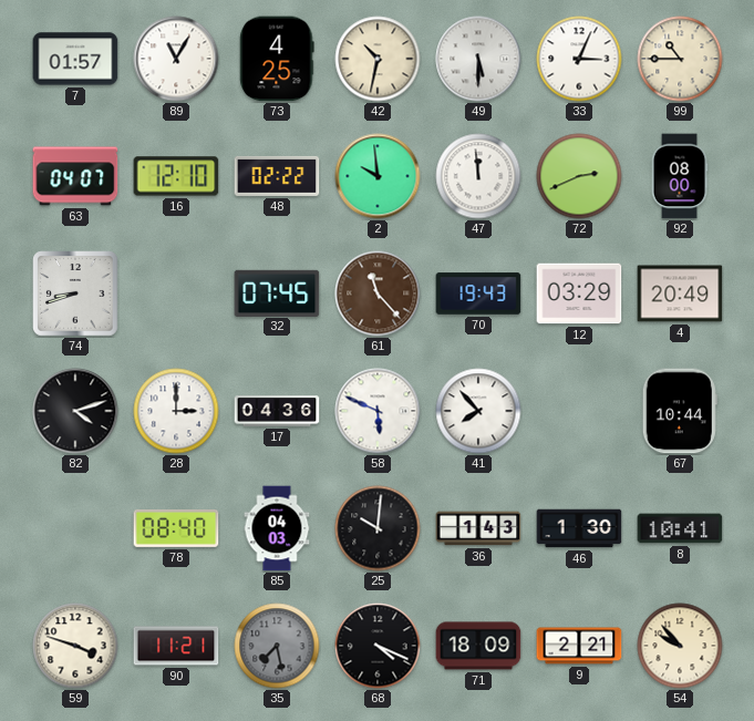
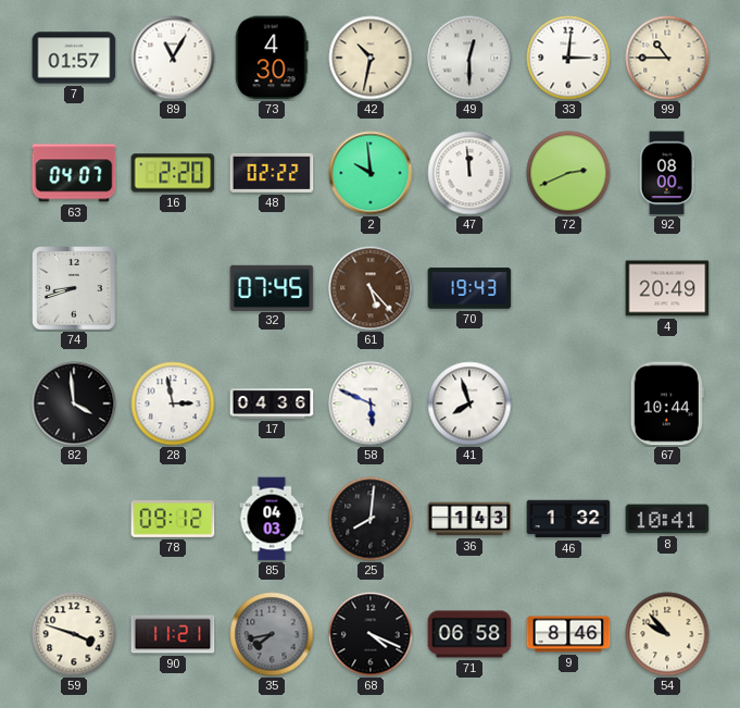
73: 4:25 -> 4:30 (272, 58)
49: 5:30 -> 12:30 (469, 58)
33: 3:04 -> 3:01 (568, 58)
16: 12:10 -> 2:20 (173, 173)
61: 11:23 -> 5:23 (371, 288)
12: 03:29 -> none (579, 293)
82: 4:12 -> 3:59 (74, 403)
28: 3:00 -> 2:58 (173, 403)
41: 7:53 -> 7:57 (469, 403)
78: 08:40 -> 09:12 (173, 519)
25: 10:01 -> 8:01 (371, 519)
46: 1:30 -> 1:32 (568, 519)
35: 7:28 -> 7:43 (272, 634)
71: 18:09 -> 06:58 (469, 634)
9: 2:21 -> 8:46 (568, 634)
